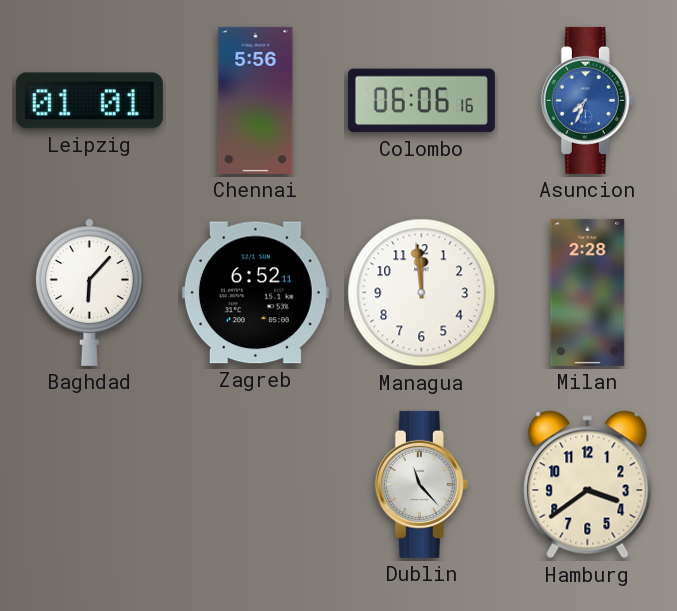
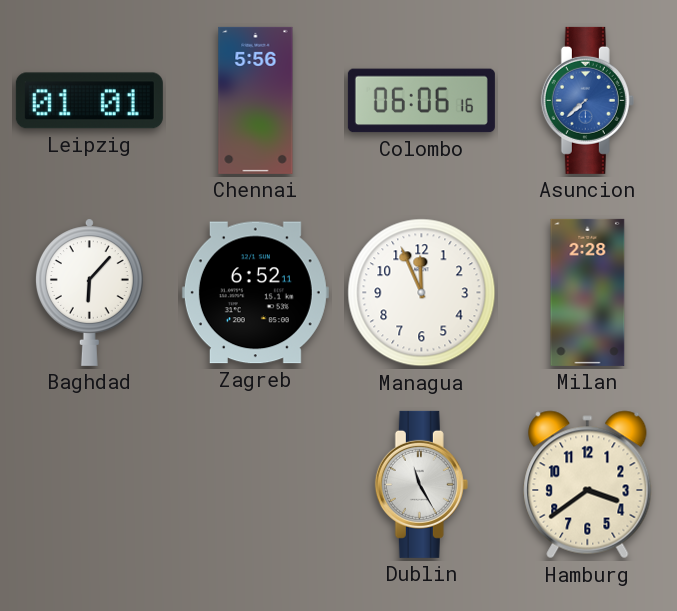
Asuncion: 7:34 -> 7:38 (587, 100)
Managua: 11:59 -> 11:56 (422, 293)
Dublin: 11:23 -> 11:25 (421, 484)
